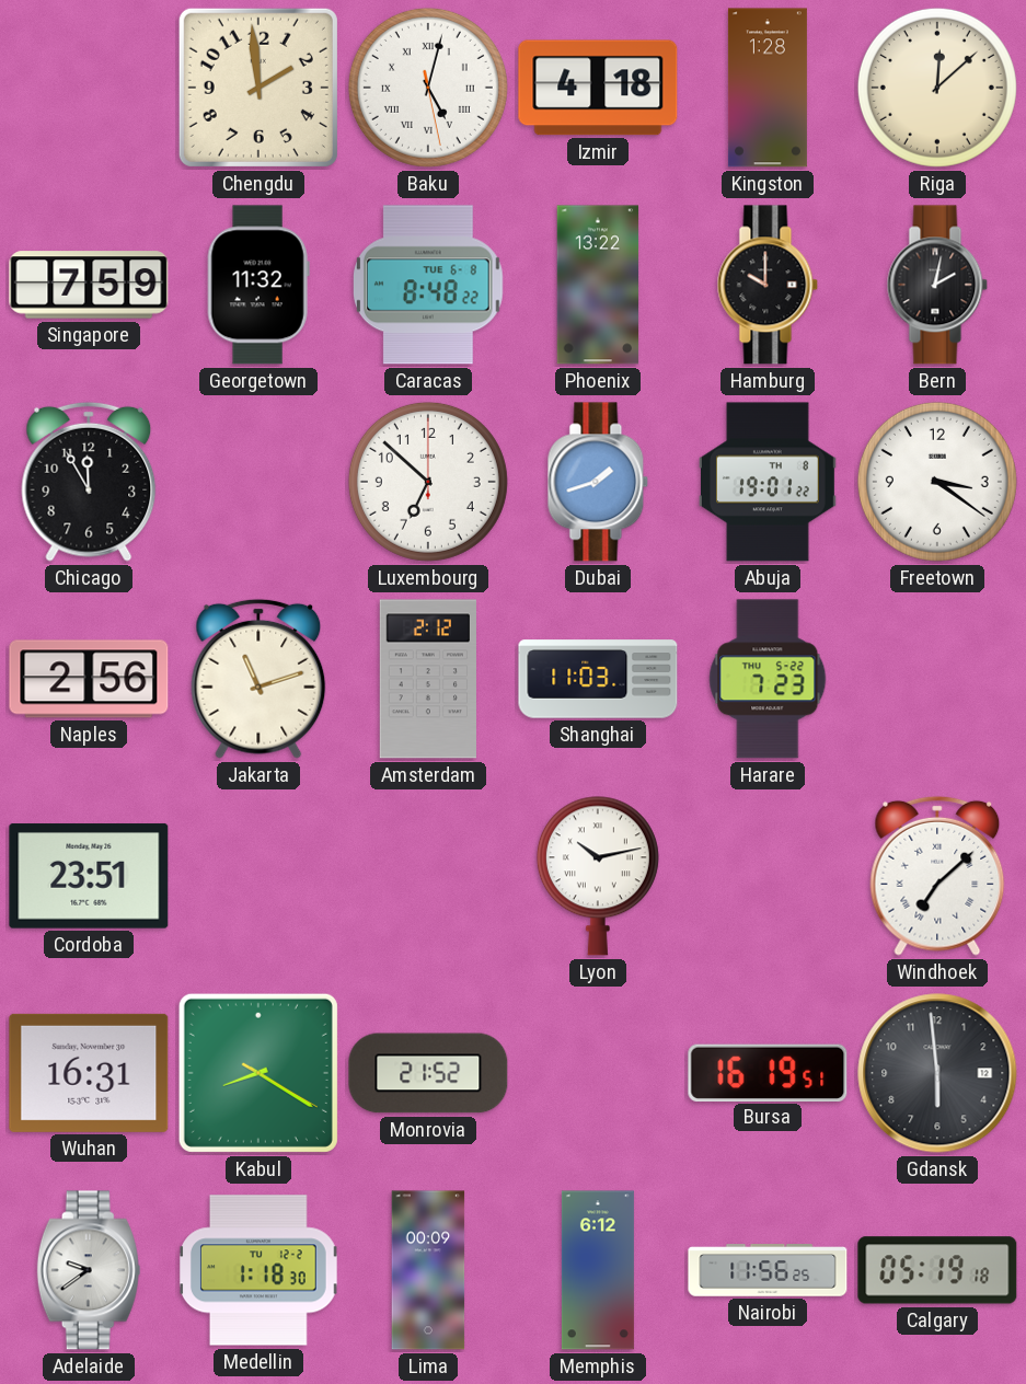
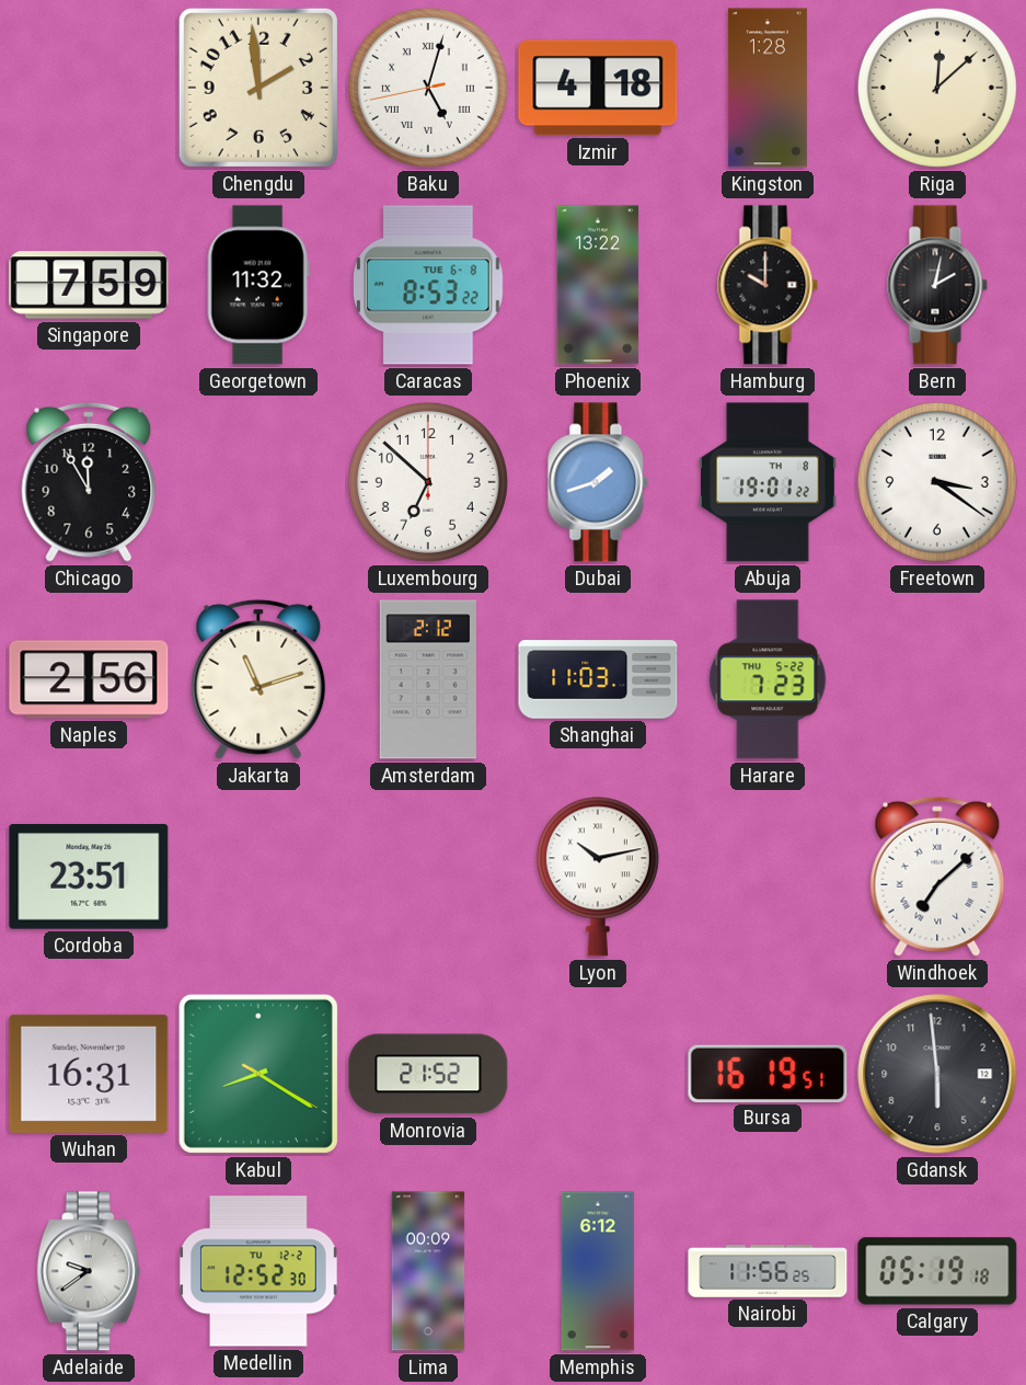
Baku: 5:02:28 -> 5:02:43 (428, 88)
Caracas: 8:48 -> 8:53 (428, 285)
Medellin: 1:18 -> 12:52 (260, 1271)
